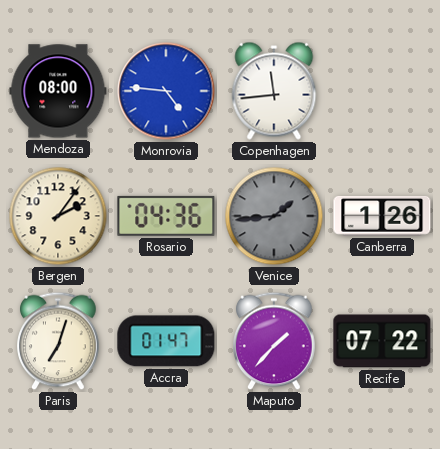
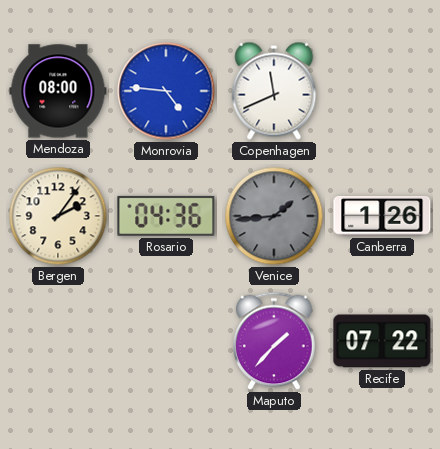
Copenhagen: 11:44 -> 11:41 (274, 91)
Paris: 7:03 -> none (58, 341)
Accra: 01:47 -> none (166, 341)
